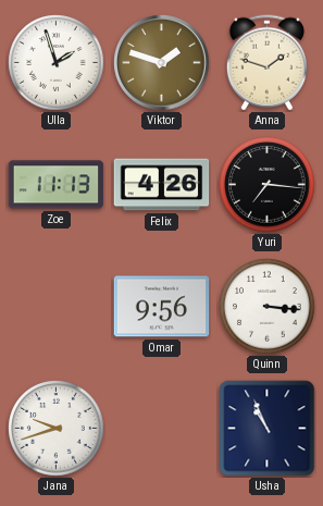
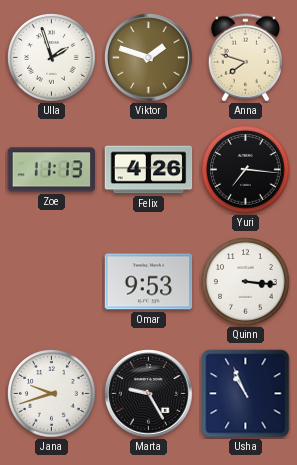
Anna: 1:48 -> 7:48 (245, 58)
Omar: 9:56 -> 9:53 (149, 282)
Marta: none -> 9:25 (149, 394)
